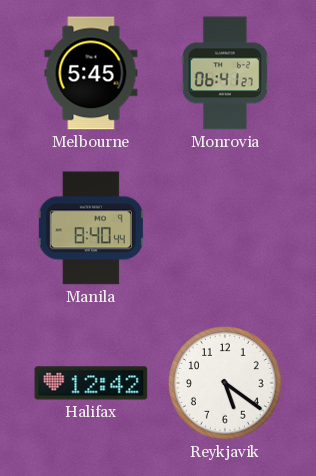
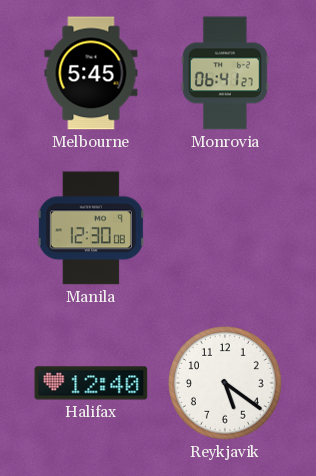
Manila: 8:40 -> 12:30 (91, 228)
Halifax: 12:42 -> 12:40 (91, 383)
